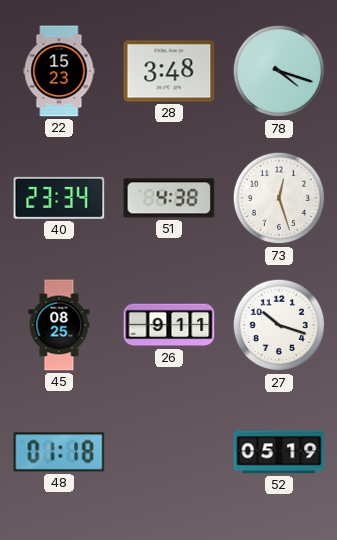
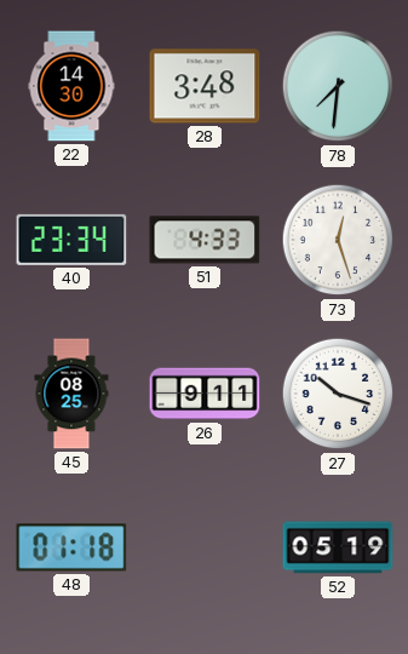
22: 15:23 -> 14:30 (71, 86)
78: 4:18 -> 7:31 (338, 86)
51: 4:38 -> 4:33 (205, 240)
